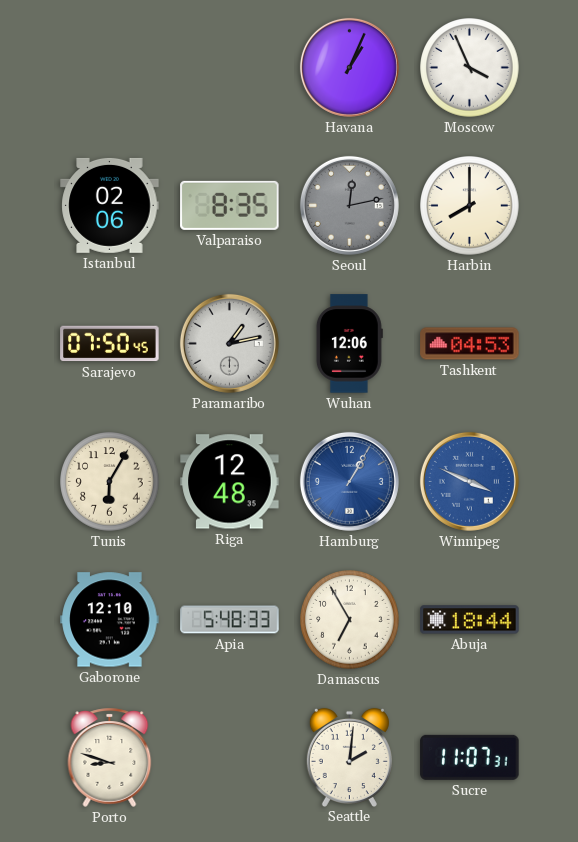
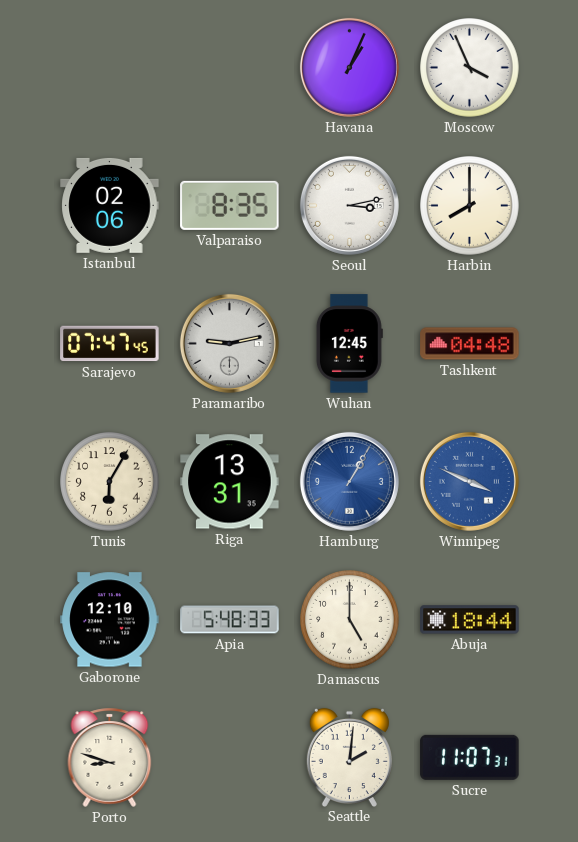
Seoul: 12:13 -> 3:13 (349, 205)
Seoul dial: grey -> white (349, 205)
Sarajevo: 07:50 -> 07:47 (110, 344)
Paramaribo: 1:13 -> 9:13 (229, 343)
Wuhan: 12:06 -> 12:45 (349, 344)
Tashkent: 04:53 -> 04:48 (470, 344)
Riga: 12:48 -> 13:31 (230, 482)
Damascus: 6:55 -> 5:00 (350, 620)
